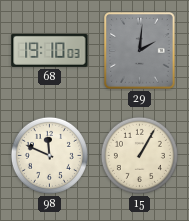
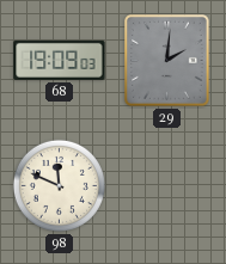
68: 19:10 -> 19:09 (60, 60)
15: 1:05 -> none (139, 155)
